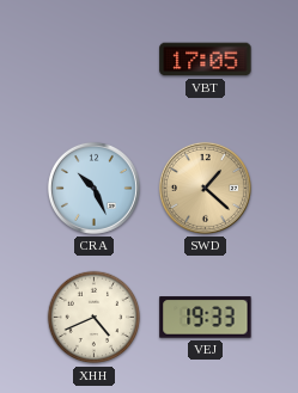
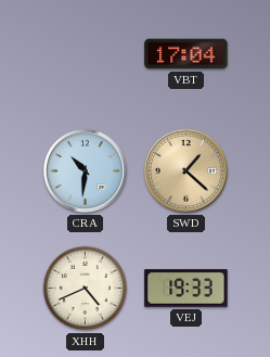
VBT: 17:05 -> 17:04 (187, 54)
CRA: 10:26 -> 10:31 (85, 170)
